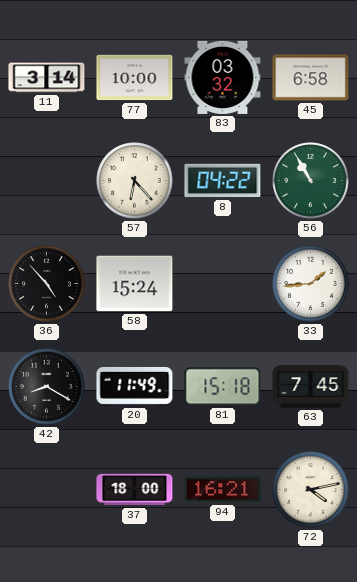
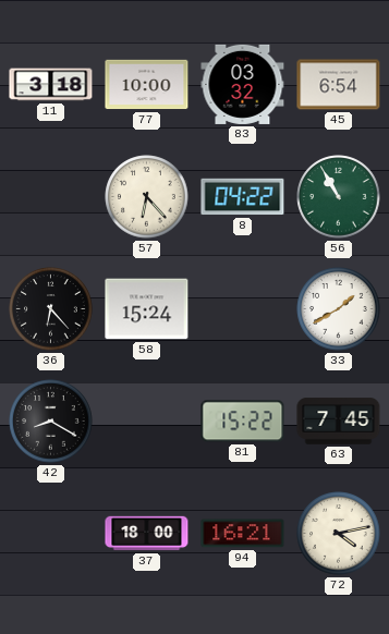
11: 3:14 -> 3:18 (51, 85)
45: 6:58 -> 6:54 (339, 85)
36: 4:53 -> 6:23 (51, 309)
33: 1:44 -> 1:40 (339, 309)
20: 11:49 -> none (135, 386)
81: 15:18 -> 15:22 (243, 422)
